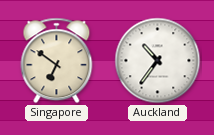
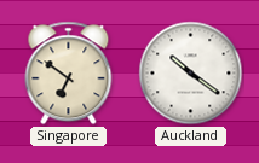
Auckland: 10:36 -> 10:21 (191, 74)
